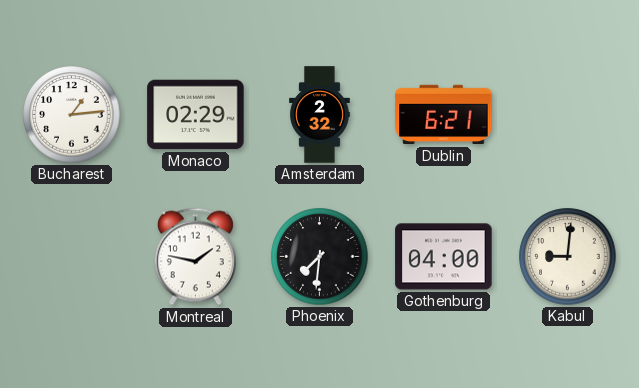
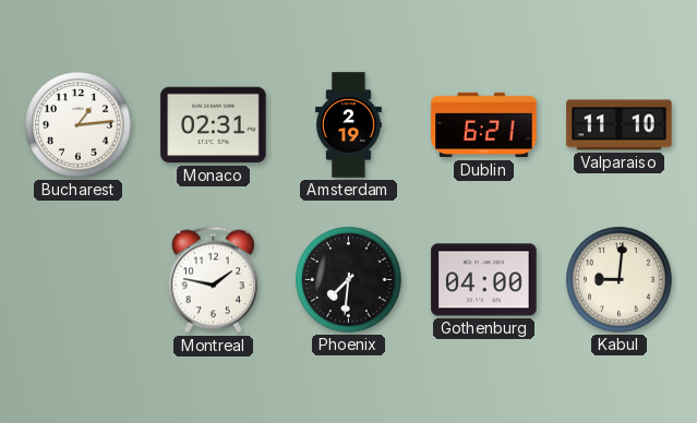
Monaco: 02:29 -> 02:31 (214, 125)
Amsterdam: 2:32 -> 2:19 (349, 125)
Valparaiso: none -> 11:10 (620, 125)
